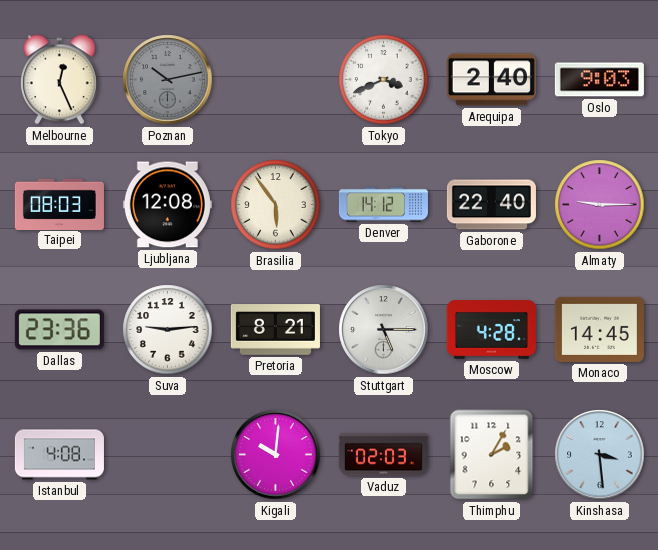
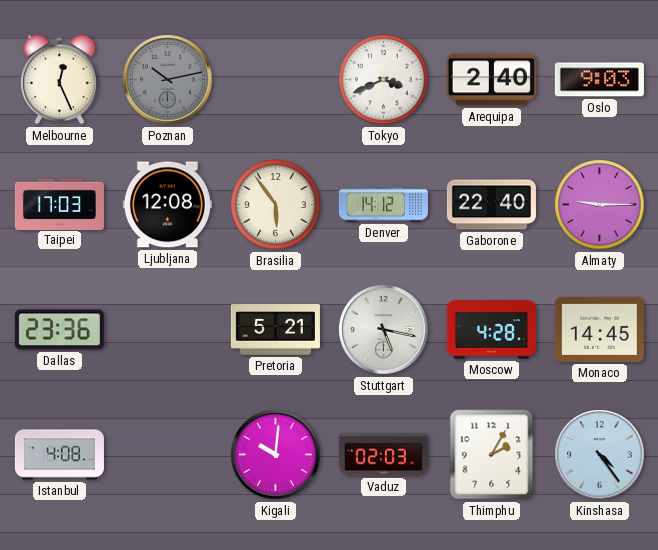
Taipei: 08:03 -> 17:03 (59, 204)
Suva: 9:14 -> none (168, 330)
Pretoria: 8:21 -> 5:21 (275, 330)
Stuttgart: 5:15 -> 5:17 (384, 330)
Kinshasa: 3:29 -> 4:24 (600, 455)
